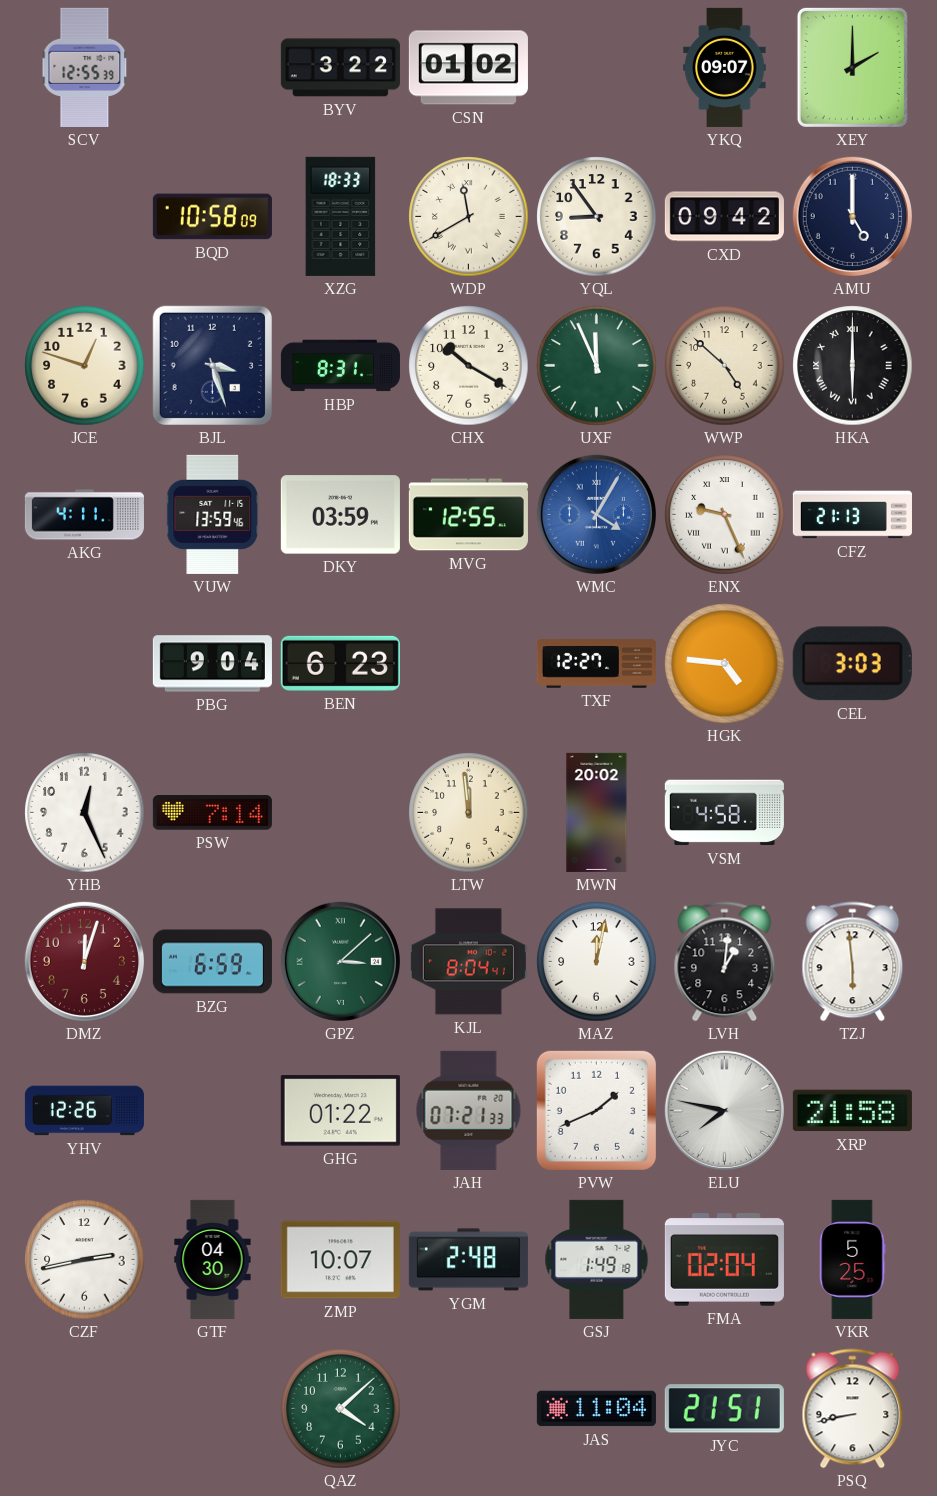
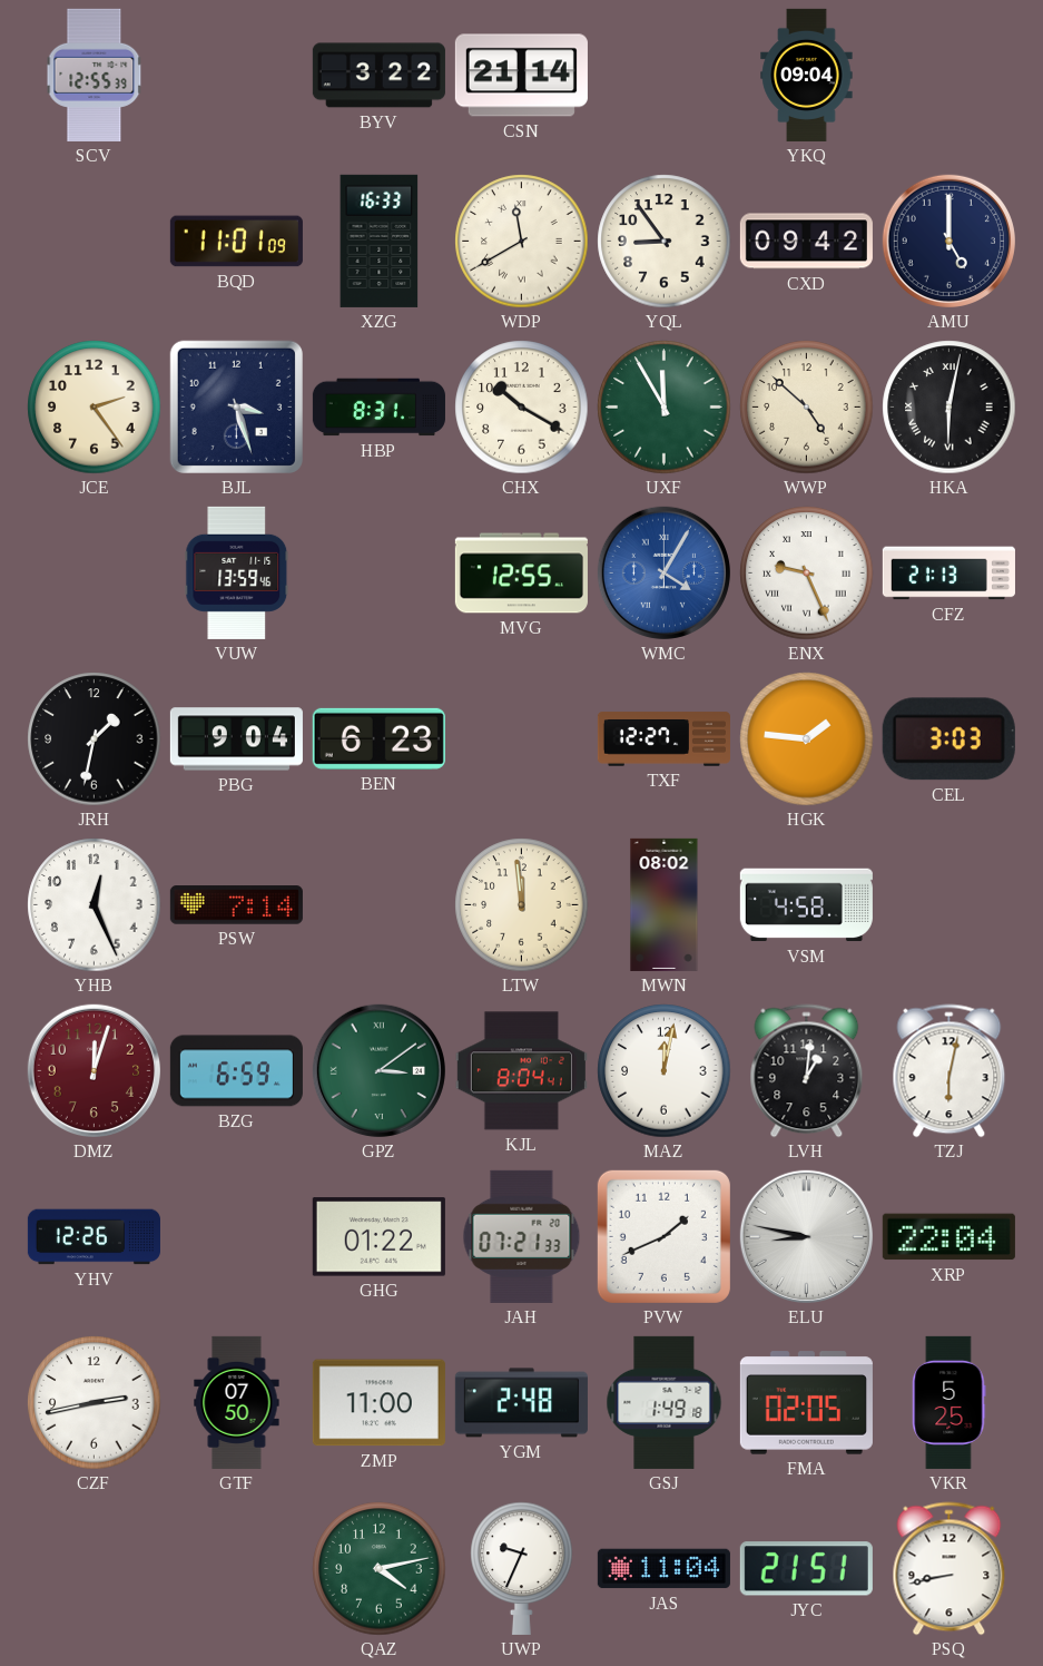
CSN: 01:02 -> 21:14 (521, 76)
YKQ: 09:07 -> 09:04 (807, 75)
XEY: 2:00 -> none (852, 67)
BQD: 10:58 -> 11:01 (236, 242)
XZG: 18:33 -> 16:33 (380, 241)
JCE: 12:48 -> 2:24 (95, 408)
UXF: 11:56 -> 11:55 (665, 408)
HKA: 6:00 -> 6:02 (949, 408)
AKG: 4:11 -> none (84, 515)
DKY: 03:59 -> none (340, 515)
JRH: none -> 1:32 (95, 739)
HGK: 4:46 -> 1:46 (807, 739)
MWN: 20:02 -> 08:02 (665, 904)
GPZ: 3:08 -> 3:09 (378, 1070)
TZJ: 5:59 -> 6:02 (949, 1071)
ELU: 7:47 -> 8:47 (806, 1236)
XRP: 21:58 -> 22:04 (948, 1237)
GTF: 04:30 -> 07:50 (237, 1402)
ZMP: 10:07 -> 11:00 (378, 1403)
FMA: 02:04 -> 02:05 (806, 1403)
QAZ: 4:08 -> 4:13 (380, 1569)
UWP: none -> 9:34 (522, 1568)
